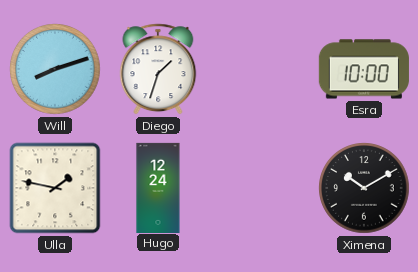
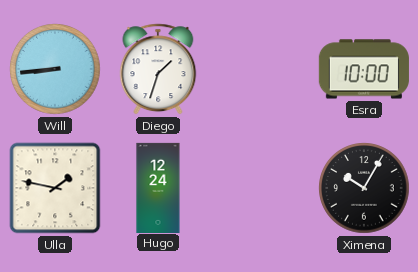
Will: 8:12 -> 8:44 (55, 69)
Ximena: 10:10 -> 10:05 (364, 188)
